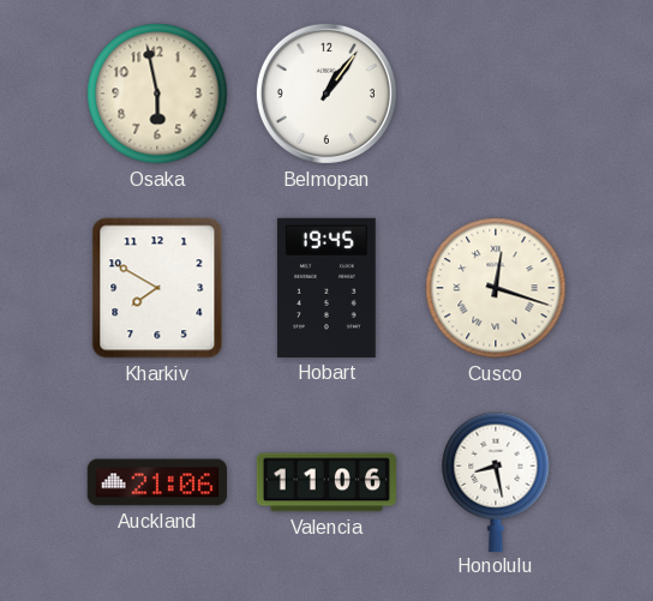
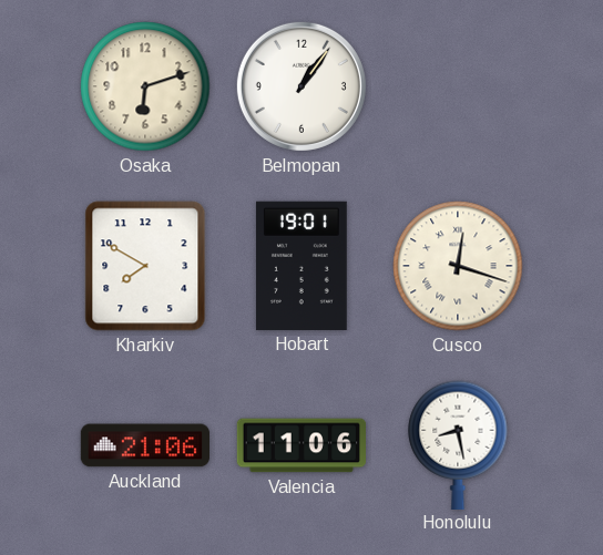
Osaka: 5:58 -> 6:12 (145, 86)
Hobart: 19:45 -> 19:01 (301, 266)
